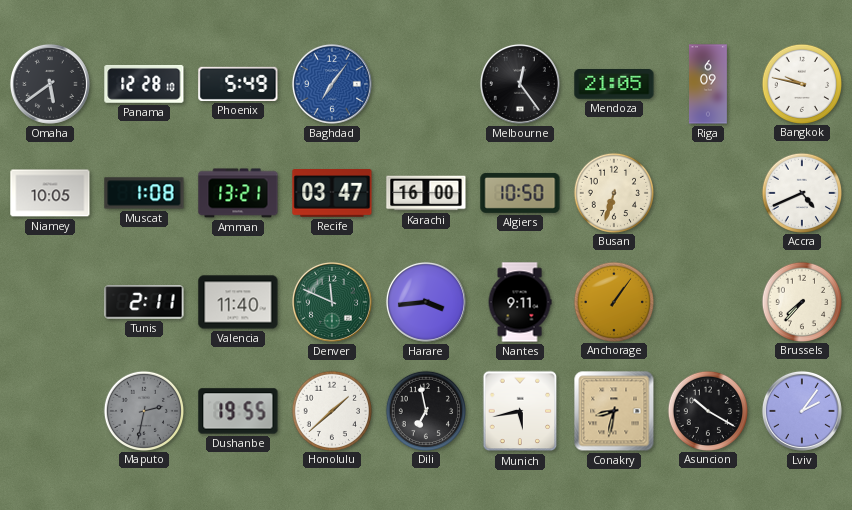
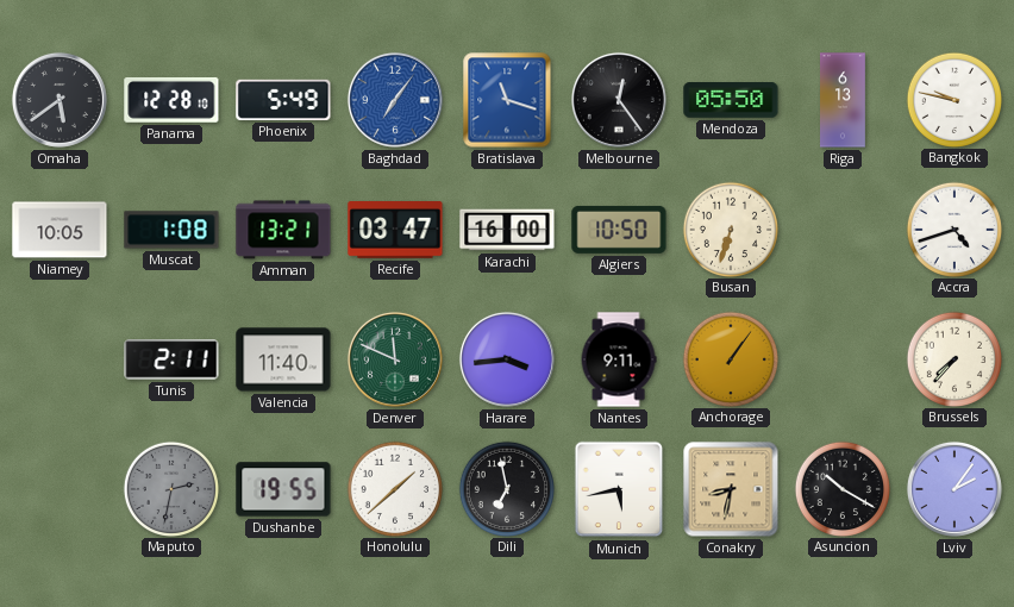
Bratislava: none -> 11:18 (507, 100)
Mendoza: 21:05 -> 05:50 (731, 100)
Riga: 6:09 -> 6:13 (844, 100)
Accra: 4:41 -> 4:42 (953, 229)
